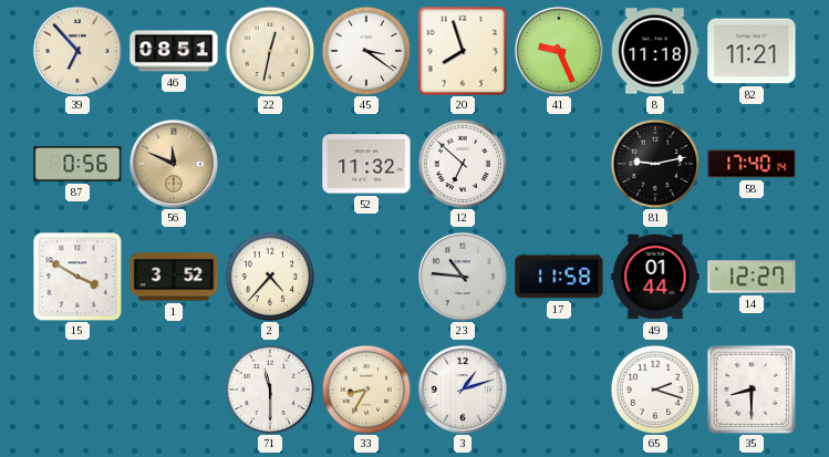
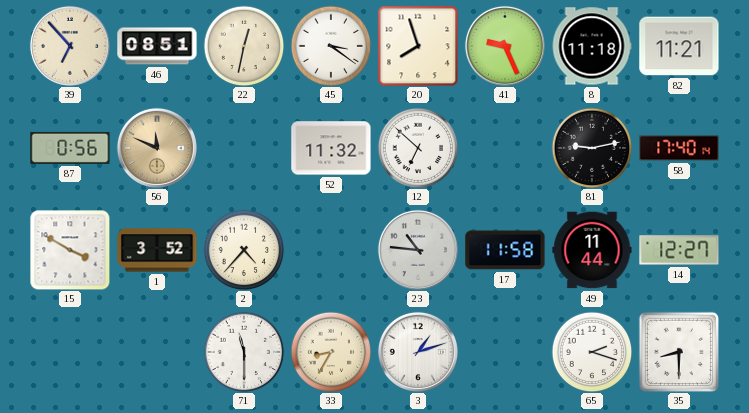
49: 01:44 -> 11:44 (592, 250)
